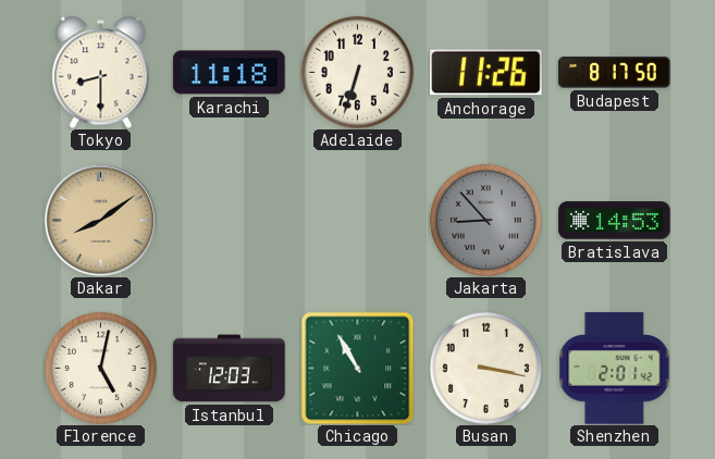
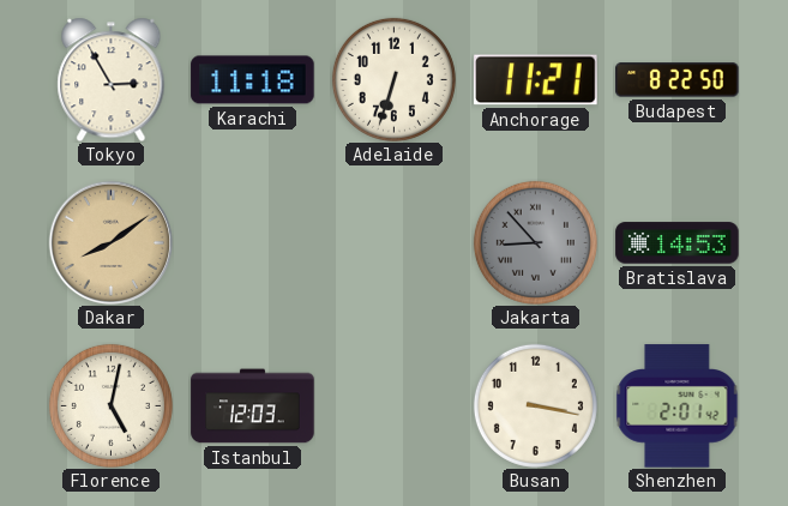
Tokyo: 8:30 -> 2:55 (112, 79)
Anchorage: 11:26 -> 11:21 (536, 80)
Budapest: 8:17 -> 8:22 (678, 80)
Chicago: 10:55 -> none (357, 368)
